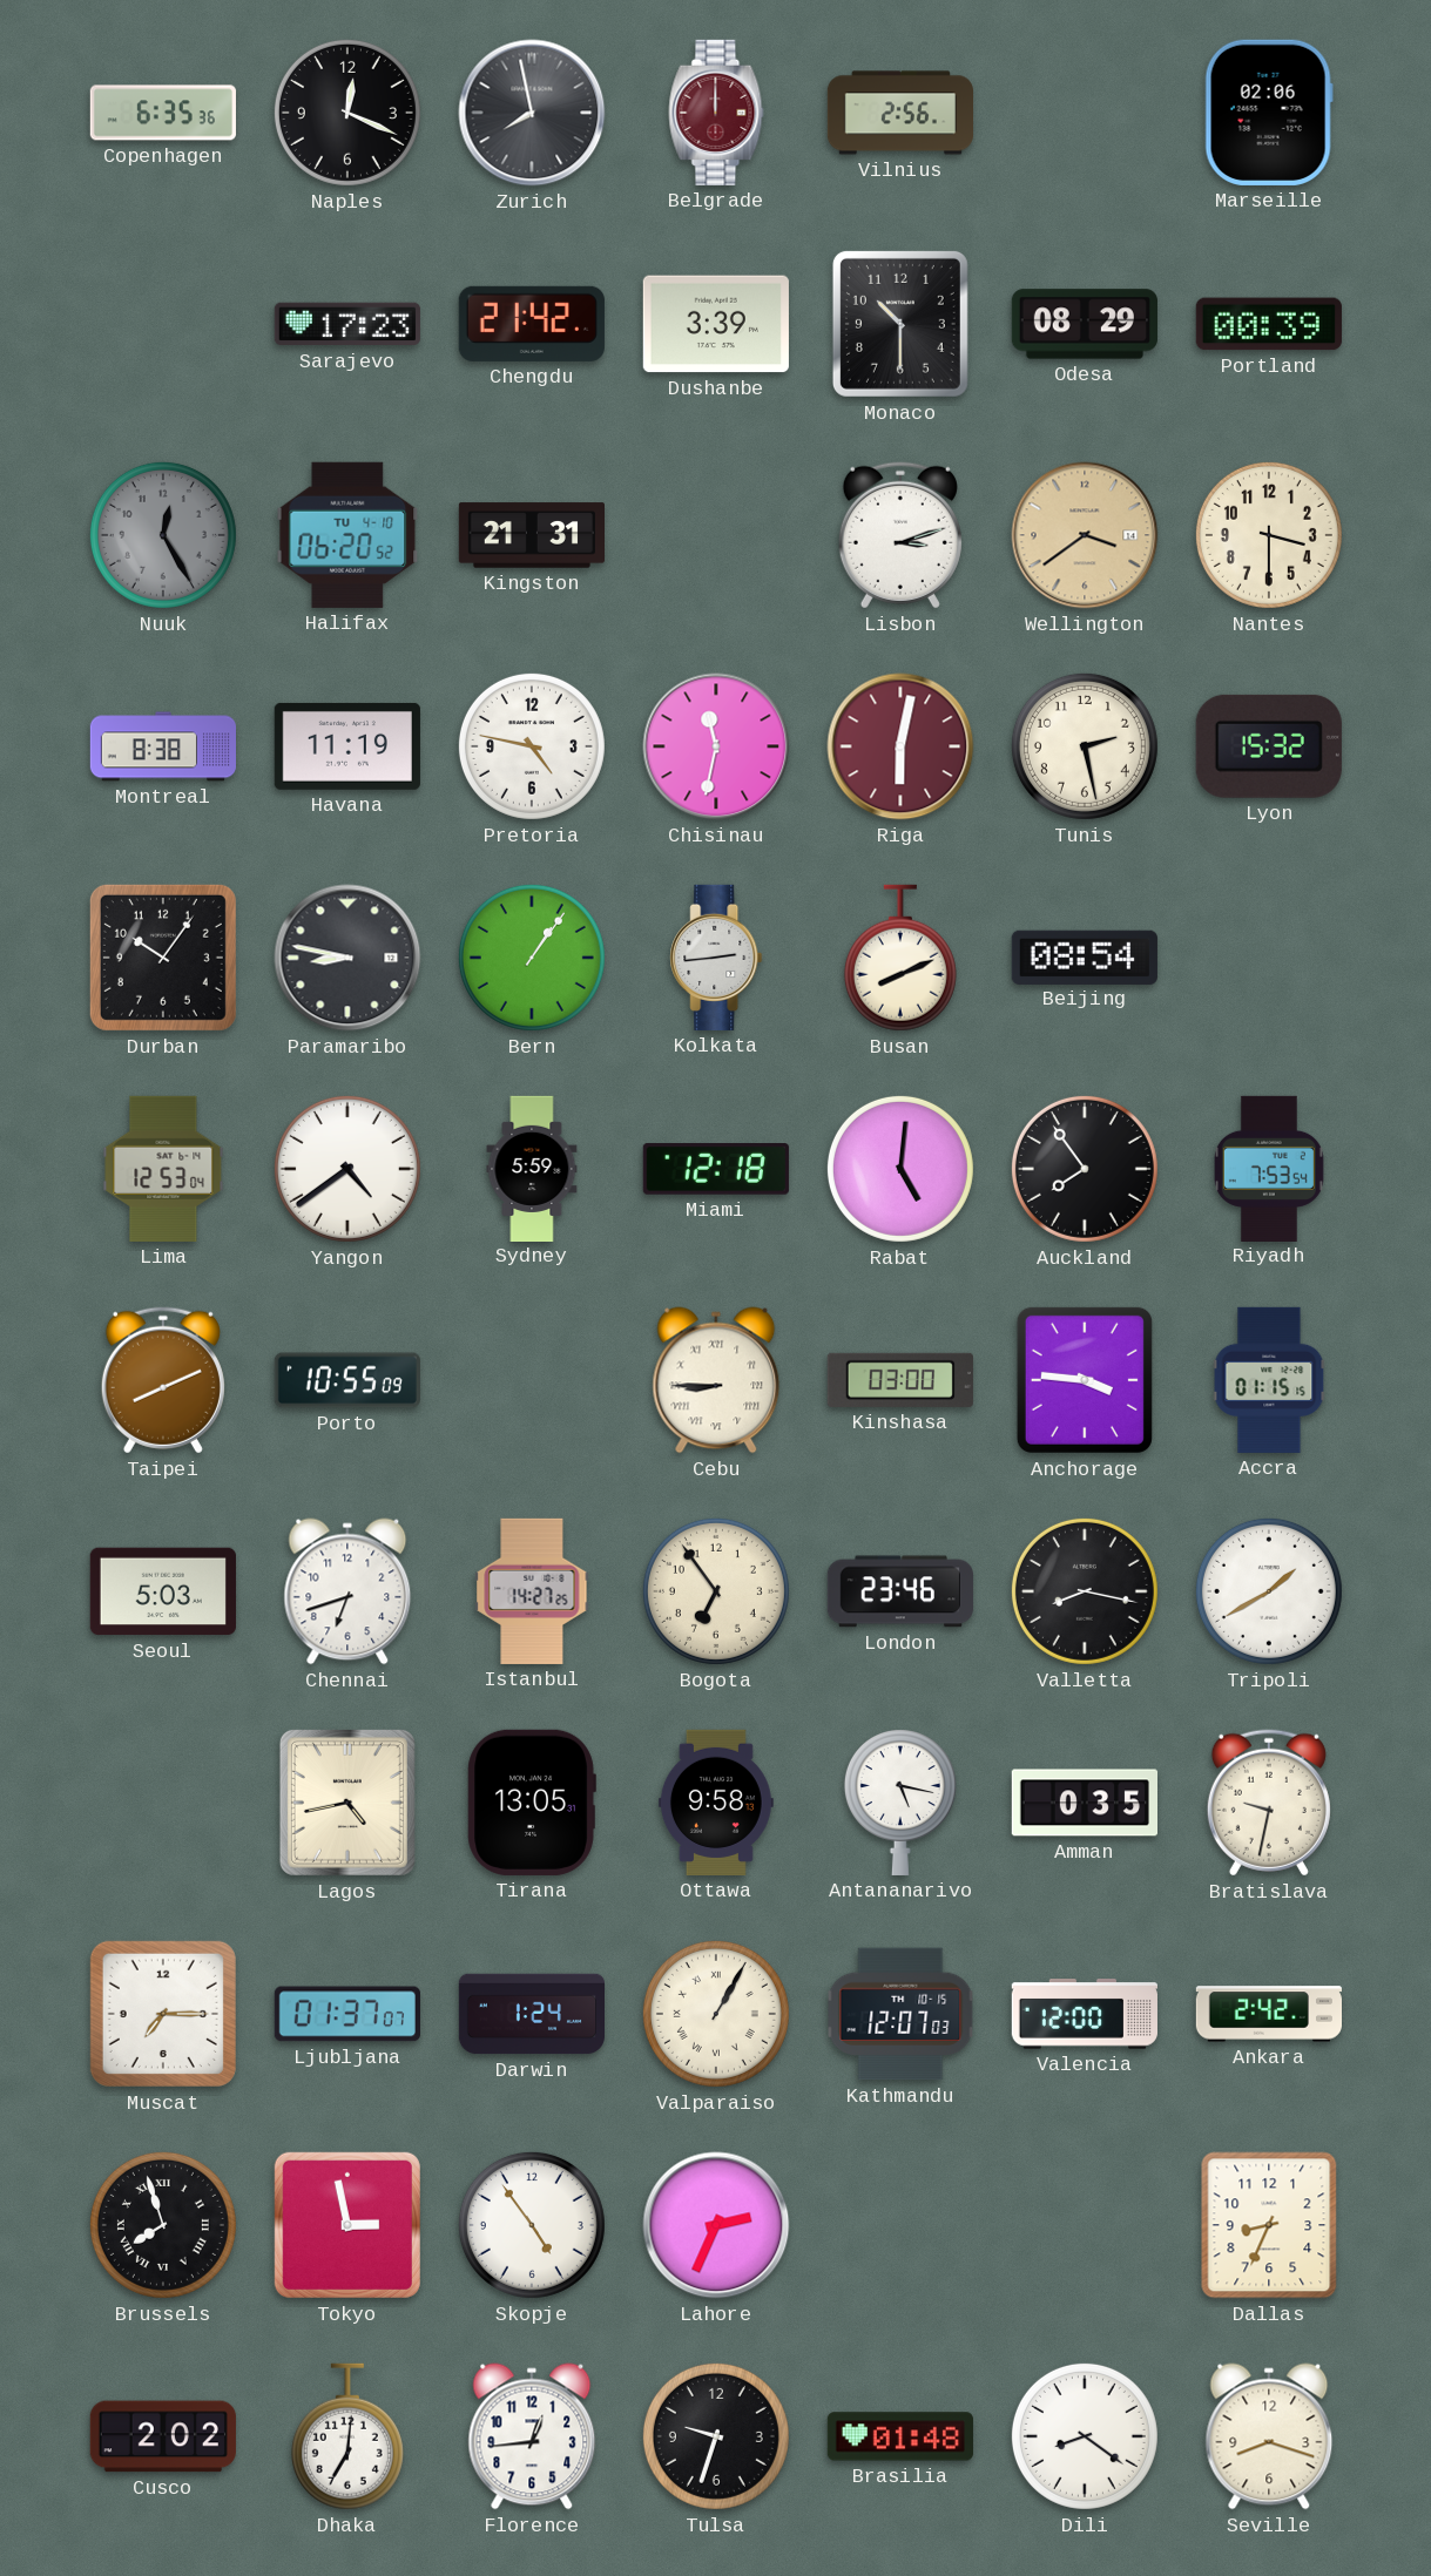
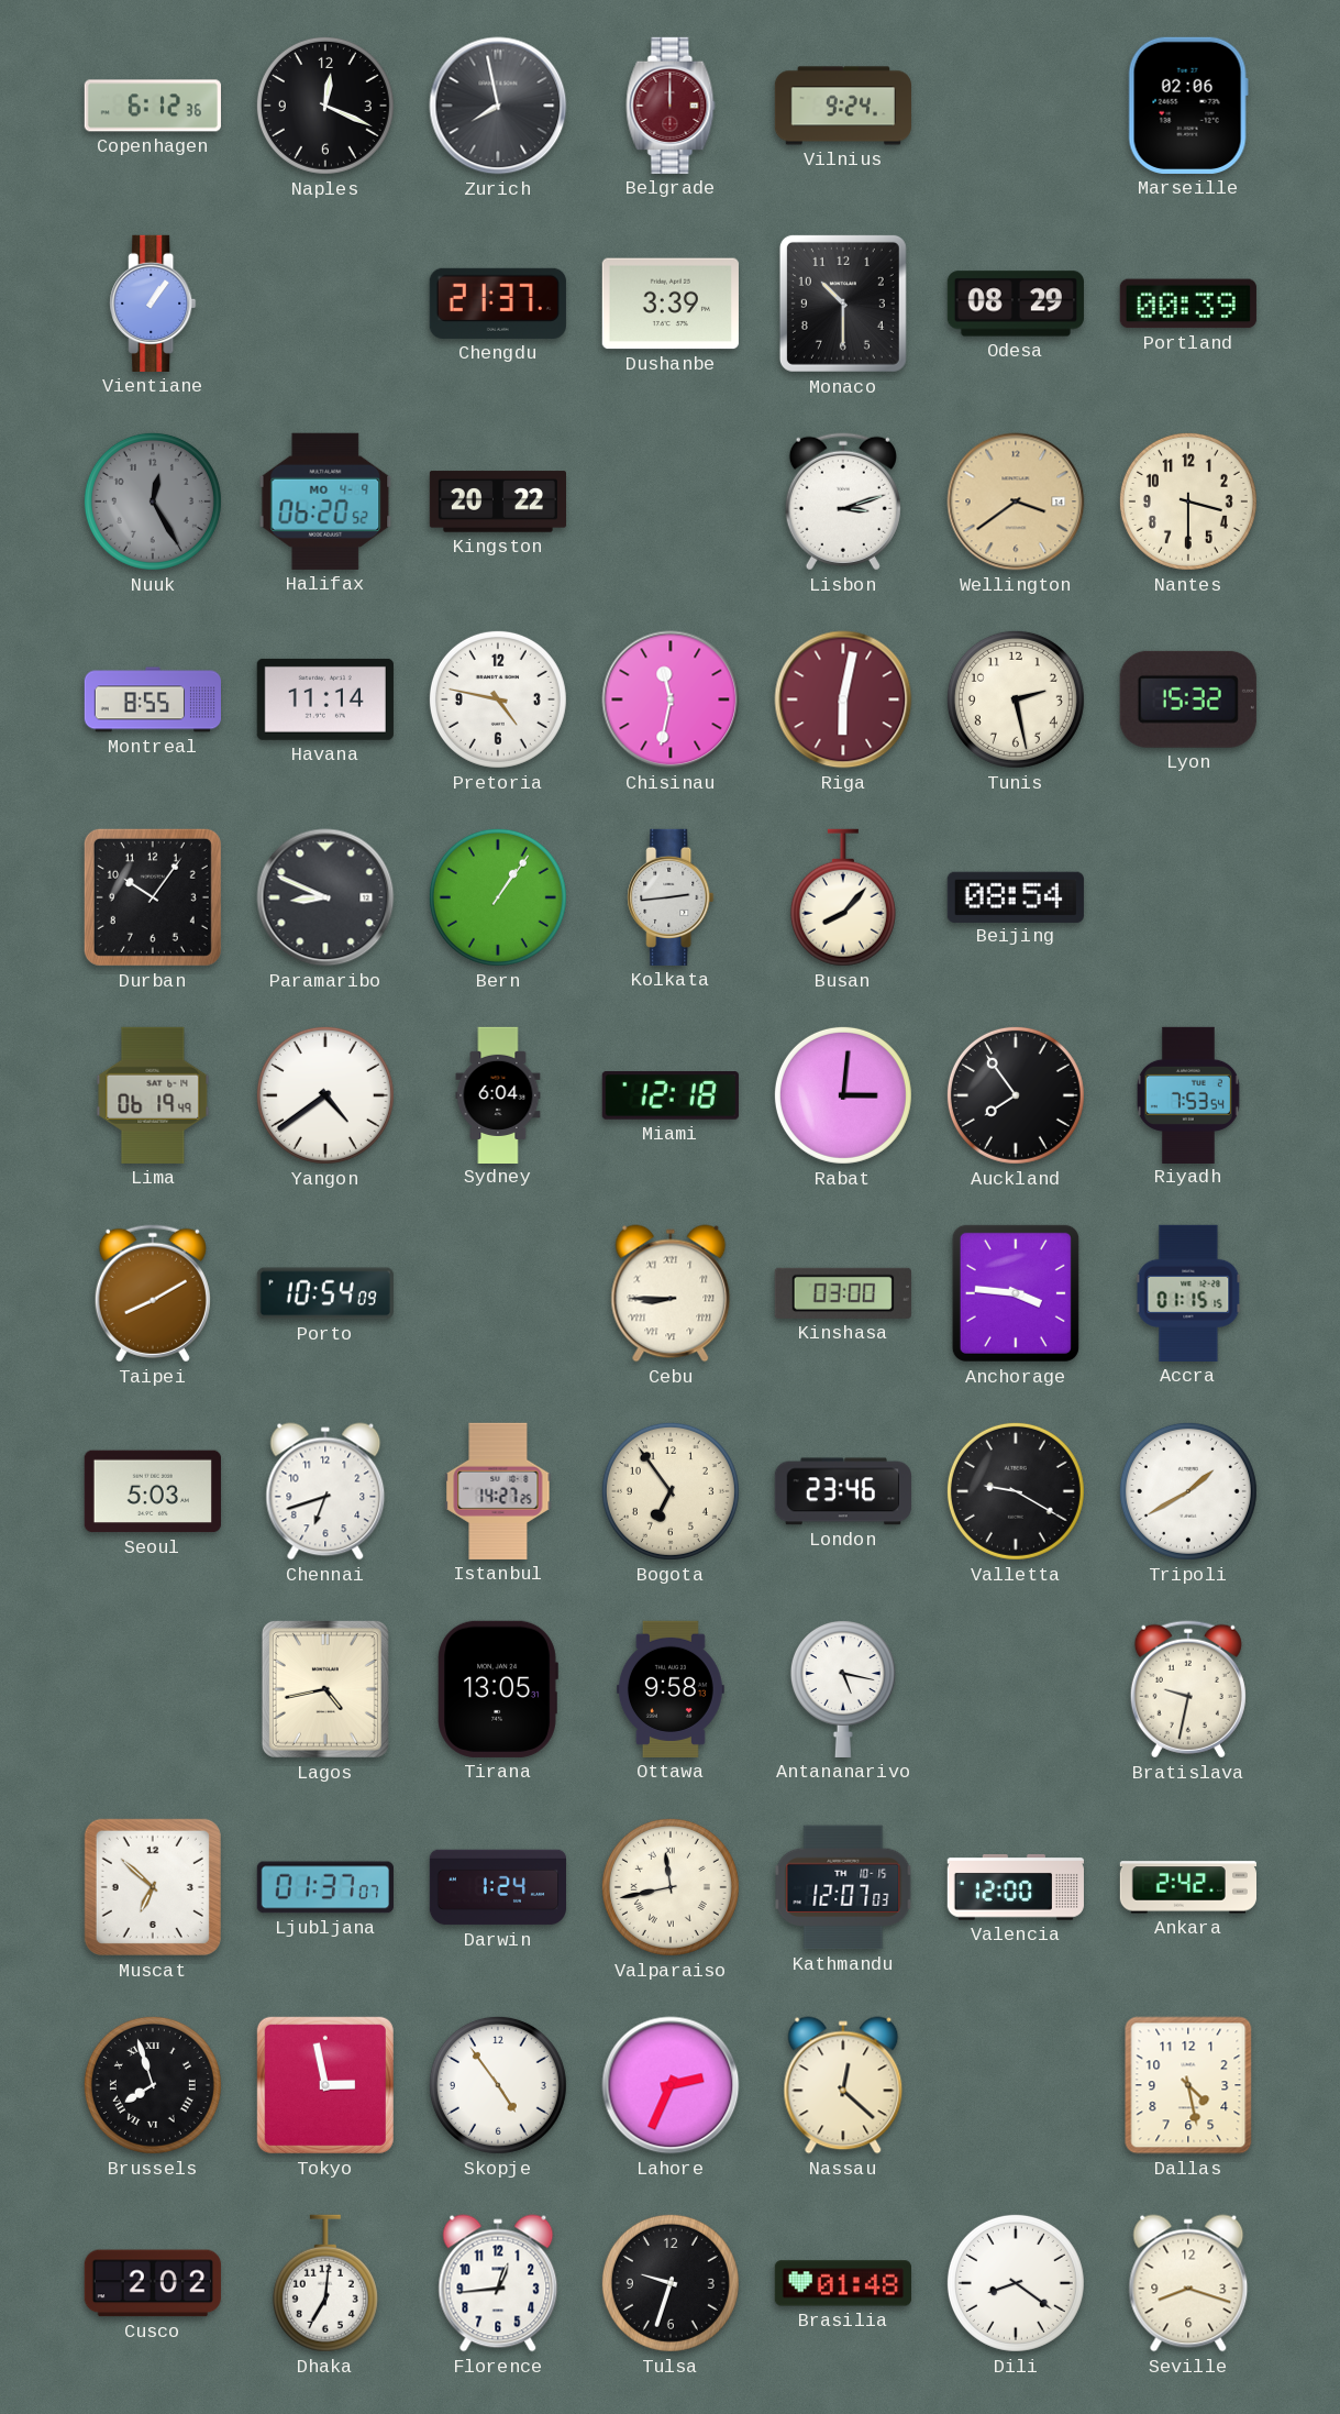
Copenhagen: 6:35 -> 6:12 (153, 106)
Vilnius: 2:56 -> 9:24 (842, 106)
Vientiane: none -> 1:06 (153, 304)
Sarajevo: 17:23 -> none (347, 324)
Chengdu: 21:42 -> 21:37 (498, 304)
Halifax date: TU 4-10 -> MO 4-9 (325, 501)
Kingston: 21:31 -> 20:22 (497, 501)
Montreal: 8:38 -> 8:55 (152, 699)
Havana: 11:19 -> 11:14 (325, 699)
Paramaribo: 8:47 -> 8:49 (325, 897)
Busan: 8:11 -> 8:07 (843, 897)
Lima: 12:53 -> 06:19 (153, 1095)
Sydney: 5:59 -> 6:04 (498, 1094)
Rabat: 5:01 -> 3:01 (843, 1095)
Taipei: 8:11 -> 8:10 (153, 1293)
Porto: 10:55 -> 10:54 (325, 1293)
Valletta: 8:17 -> 9:20 (1016, 1491)
Amman: 0:35 -> none (1084, 1803)
Muscat: 7:15 -> 6:52 (153, 1887)
Valparaiso: 1:05 -> 11:43 (671, 1887)
Nassau: none -> 12:22 (843, 2085)
Dallas: 8:34 -> 4:28 (1188, 2085)
